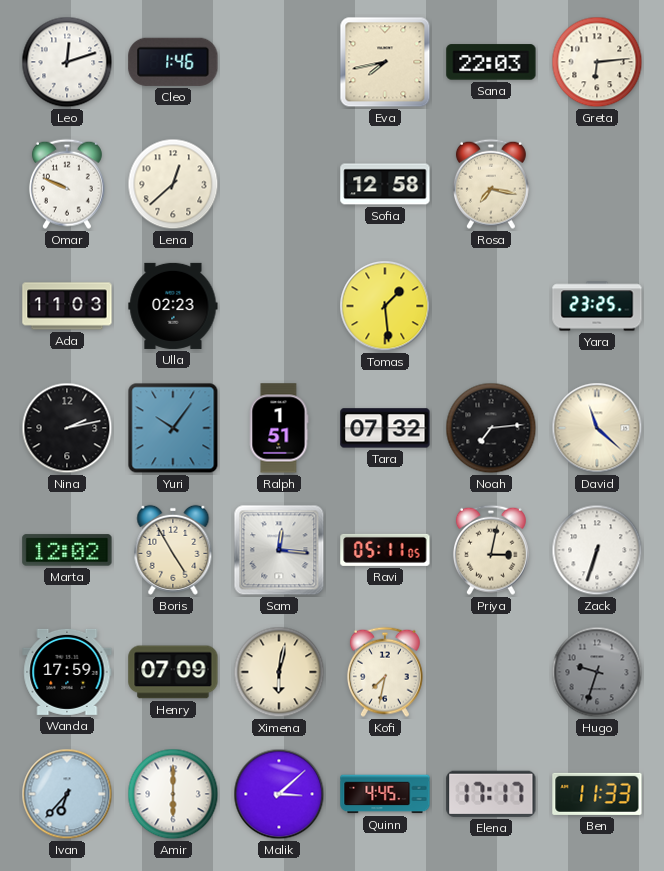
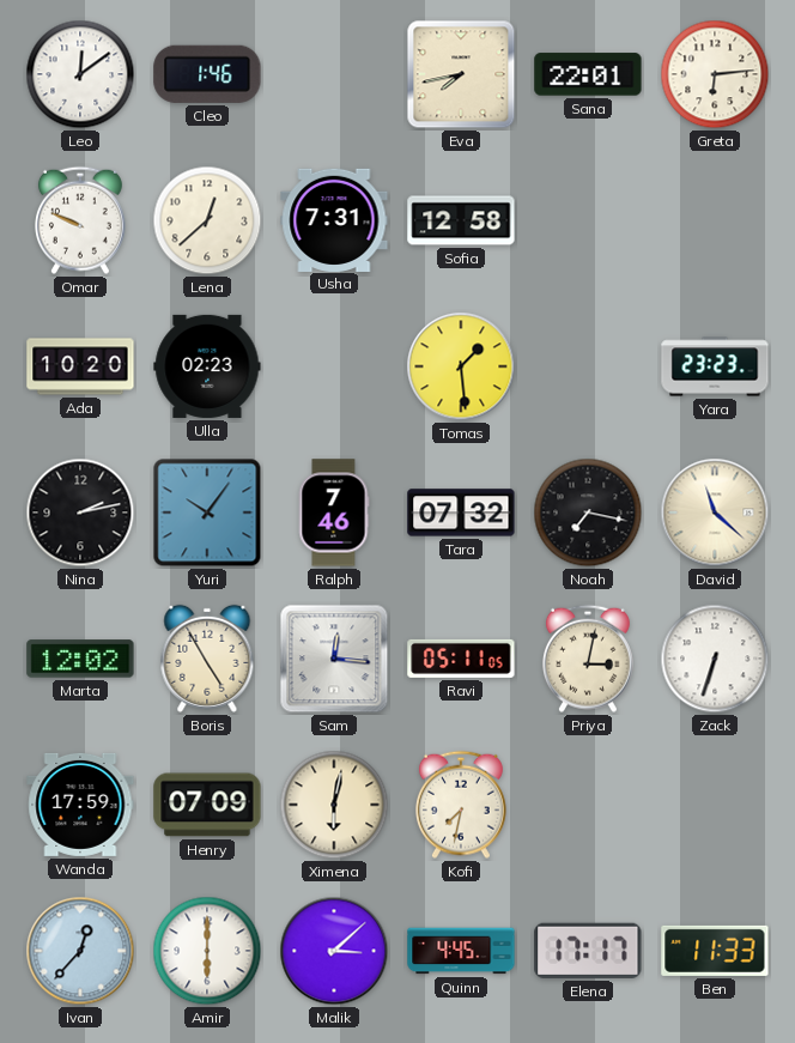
Leo: 12:12 -> 12:09 (80, 74)
Sana: 22:03 -> 22:01 (588, 74)
Usha: none -> 7:31 (334, 219)
Rosa: 7:17 -> none (491, 184)
Ada: 11:03 -> 10:20 (80, 366)
Yara: 23:25 -> 23:23 (715, 366)
Ralph: 1:51 -> 7:46 (334, 513)
Noah: 7:14 -> 7:17 (588, 513)
Hugo: 9:33 -> none (597, 672)
Ivan: 6:37 -> 12:37 (80, 951)
